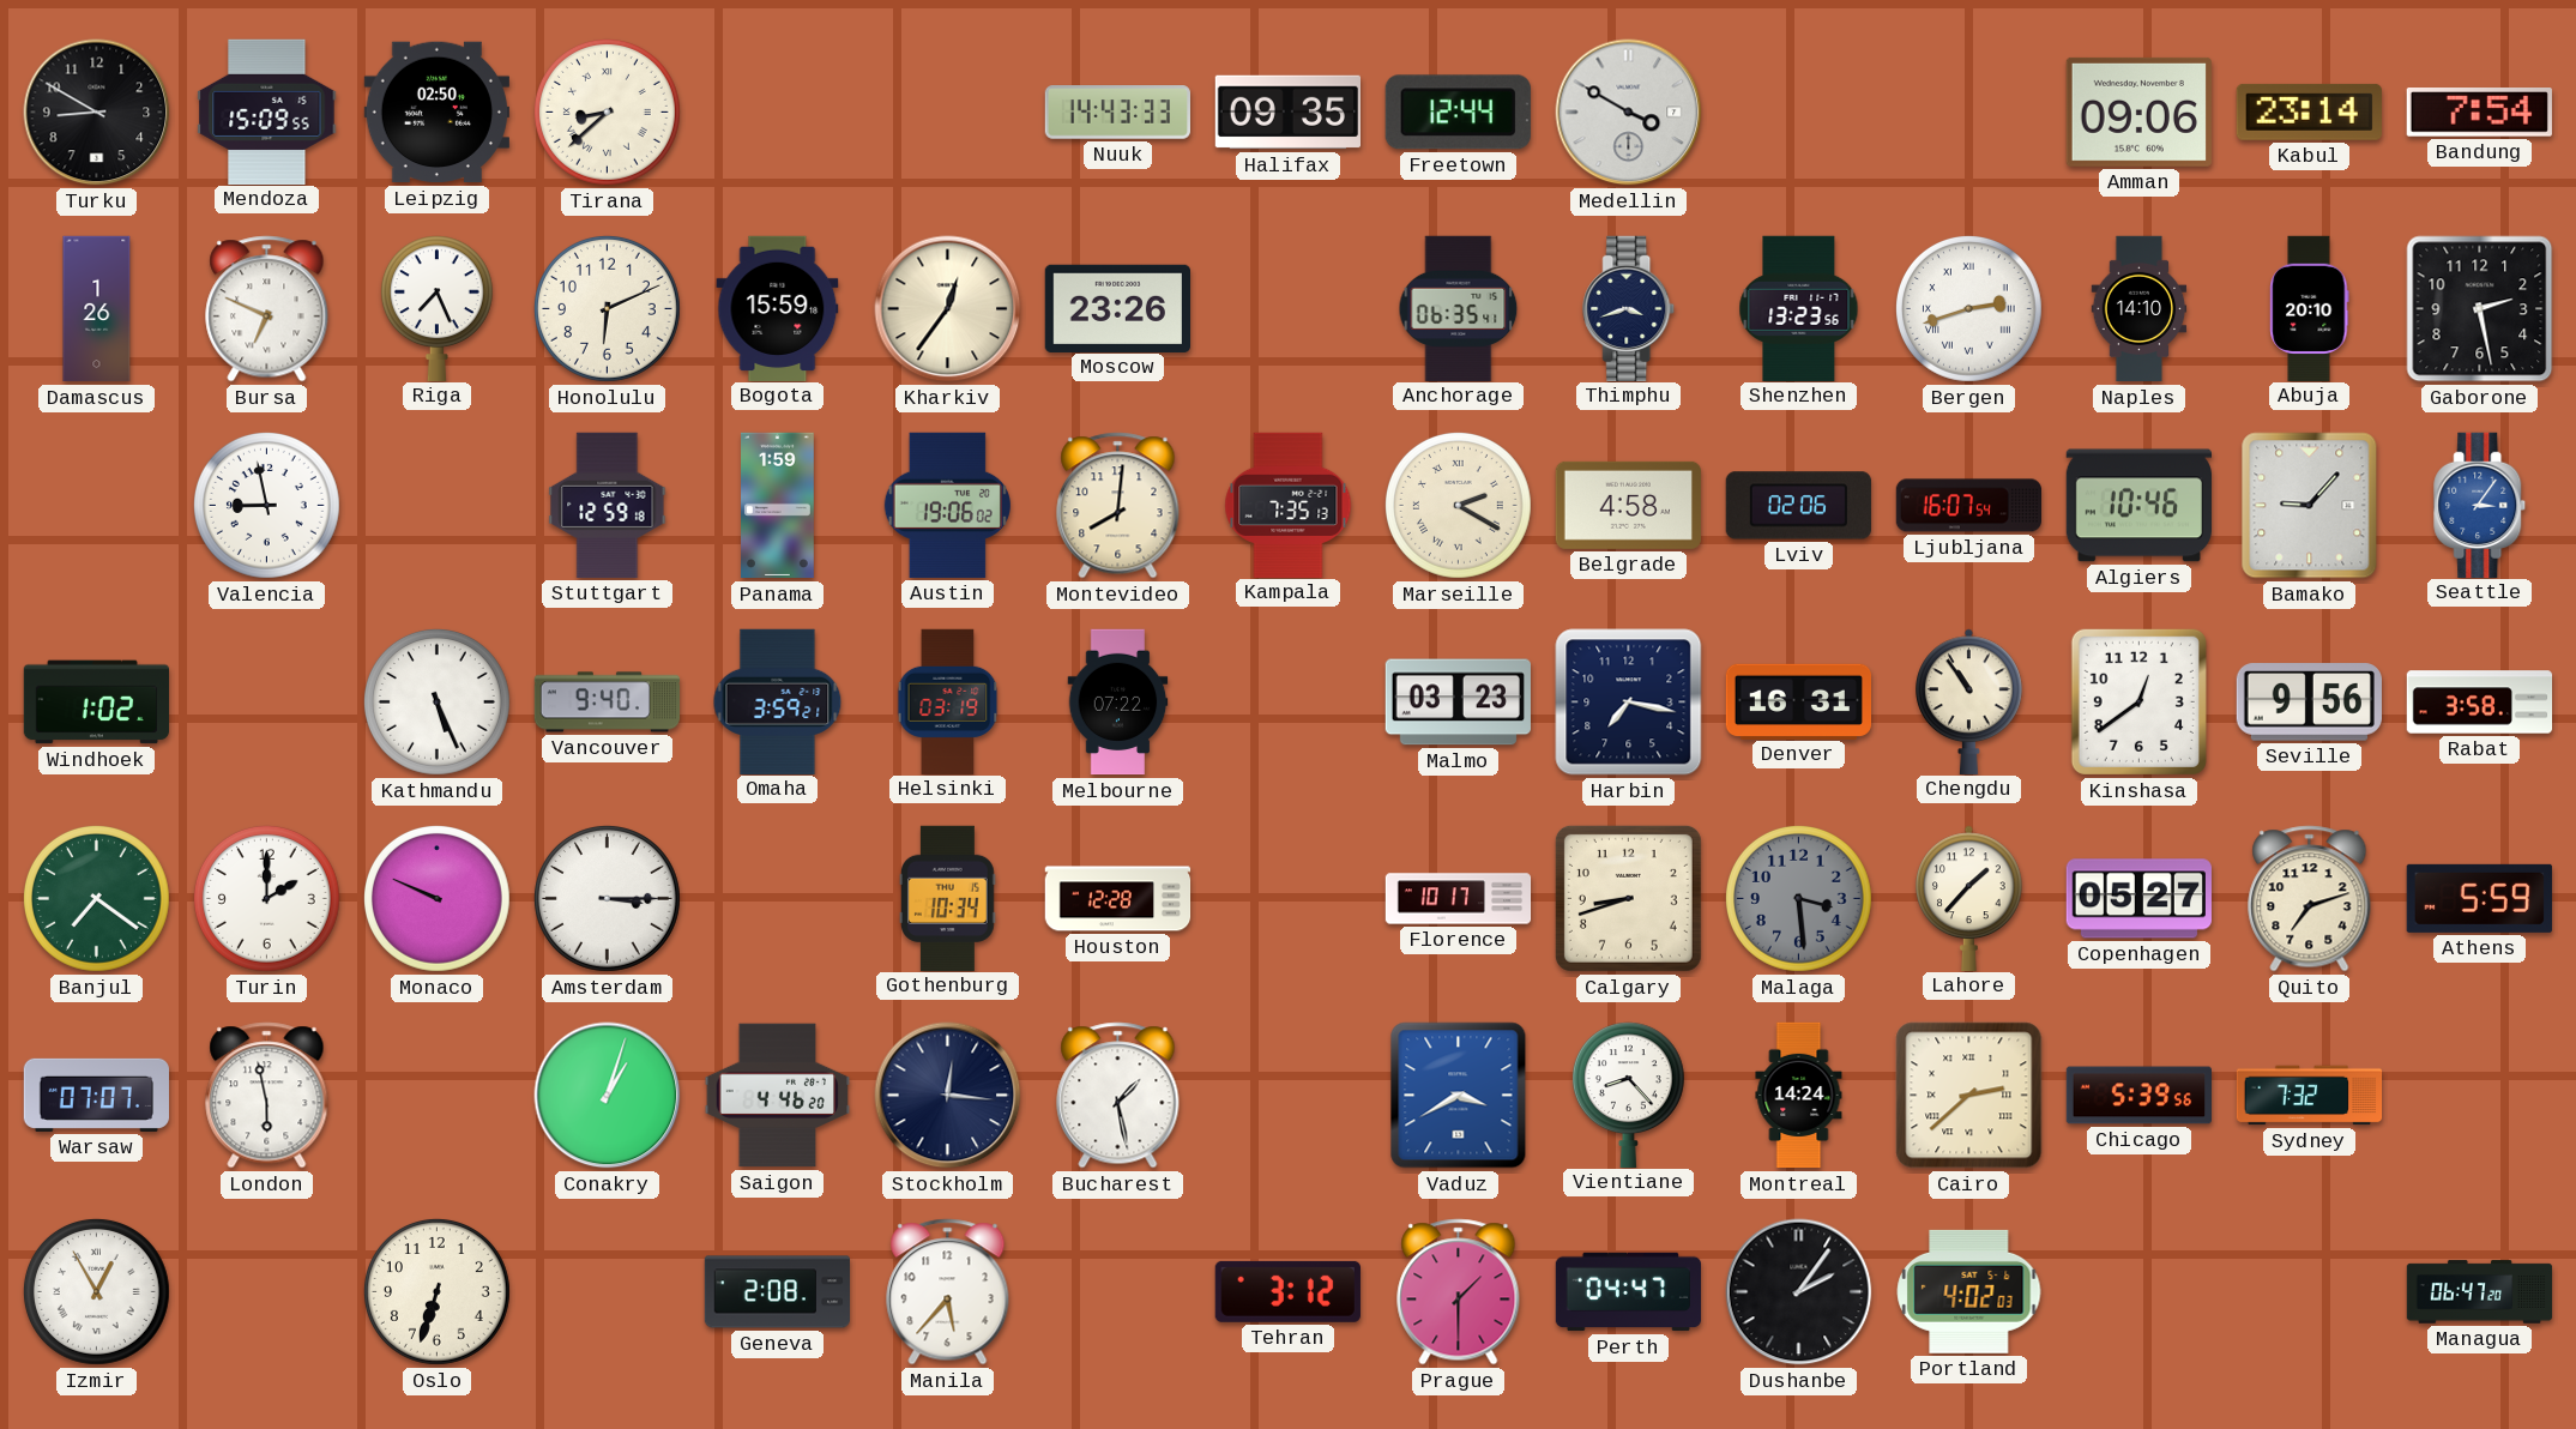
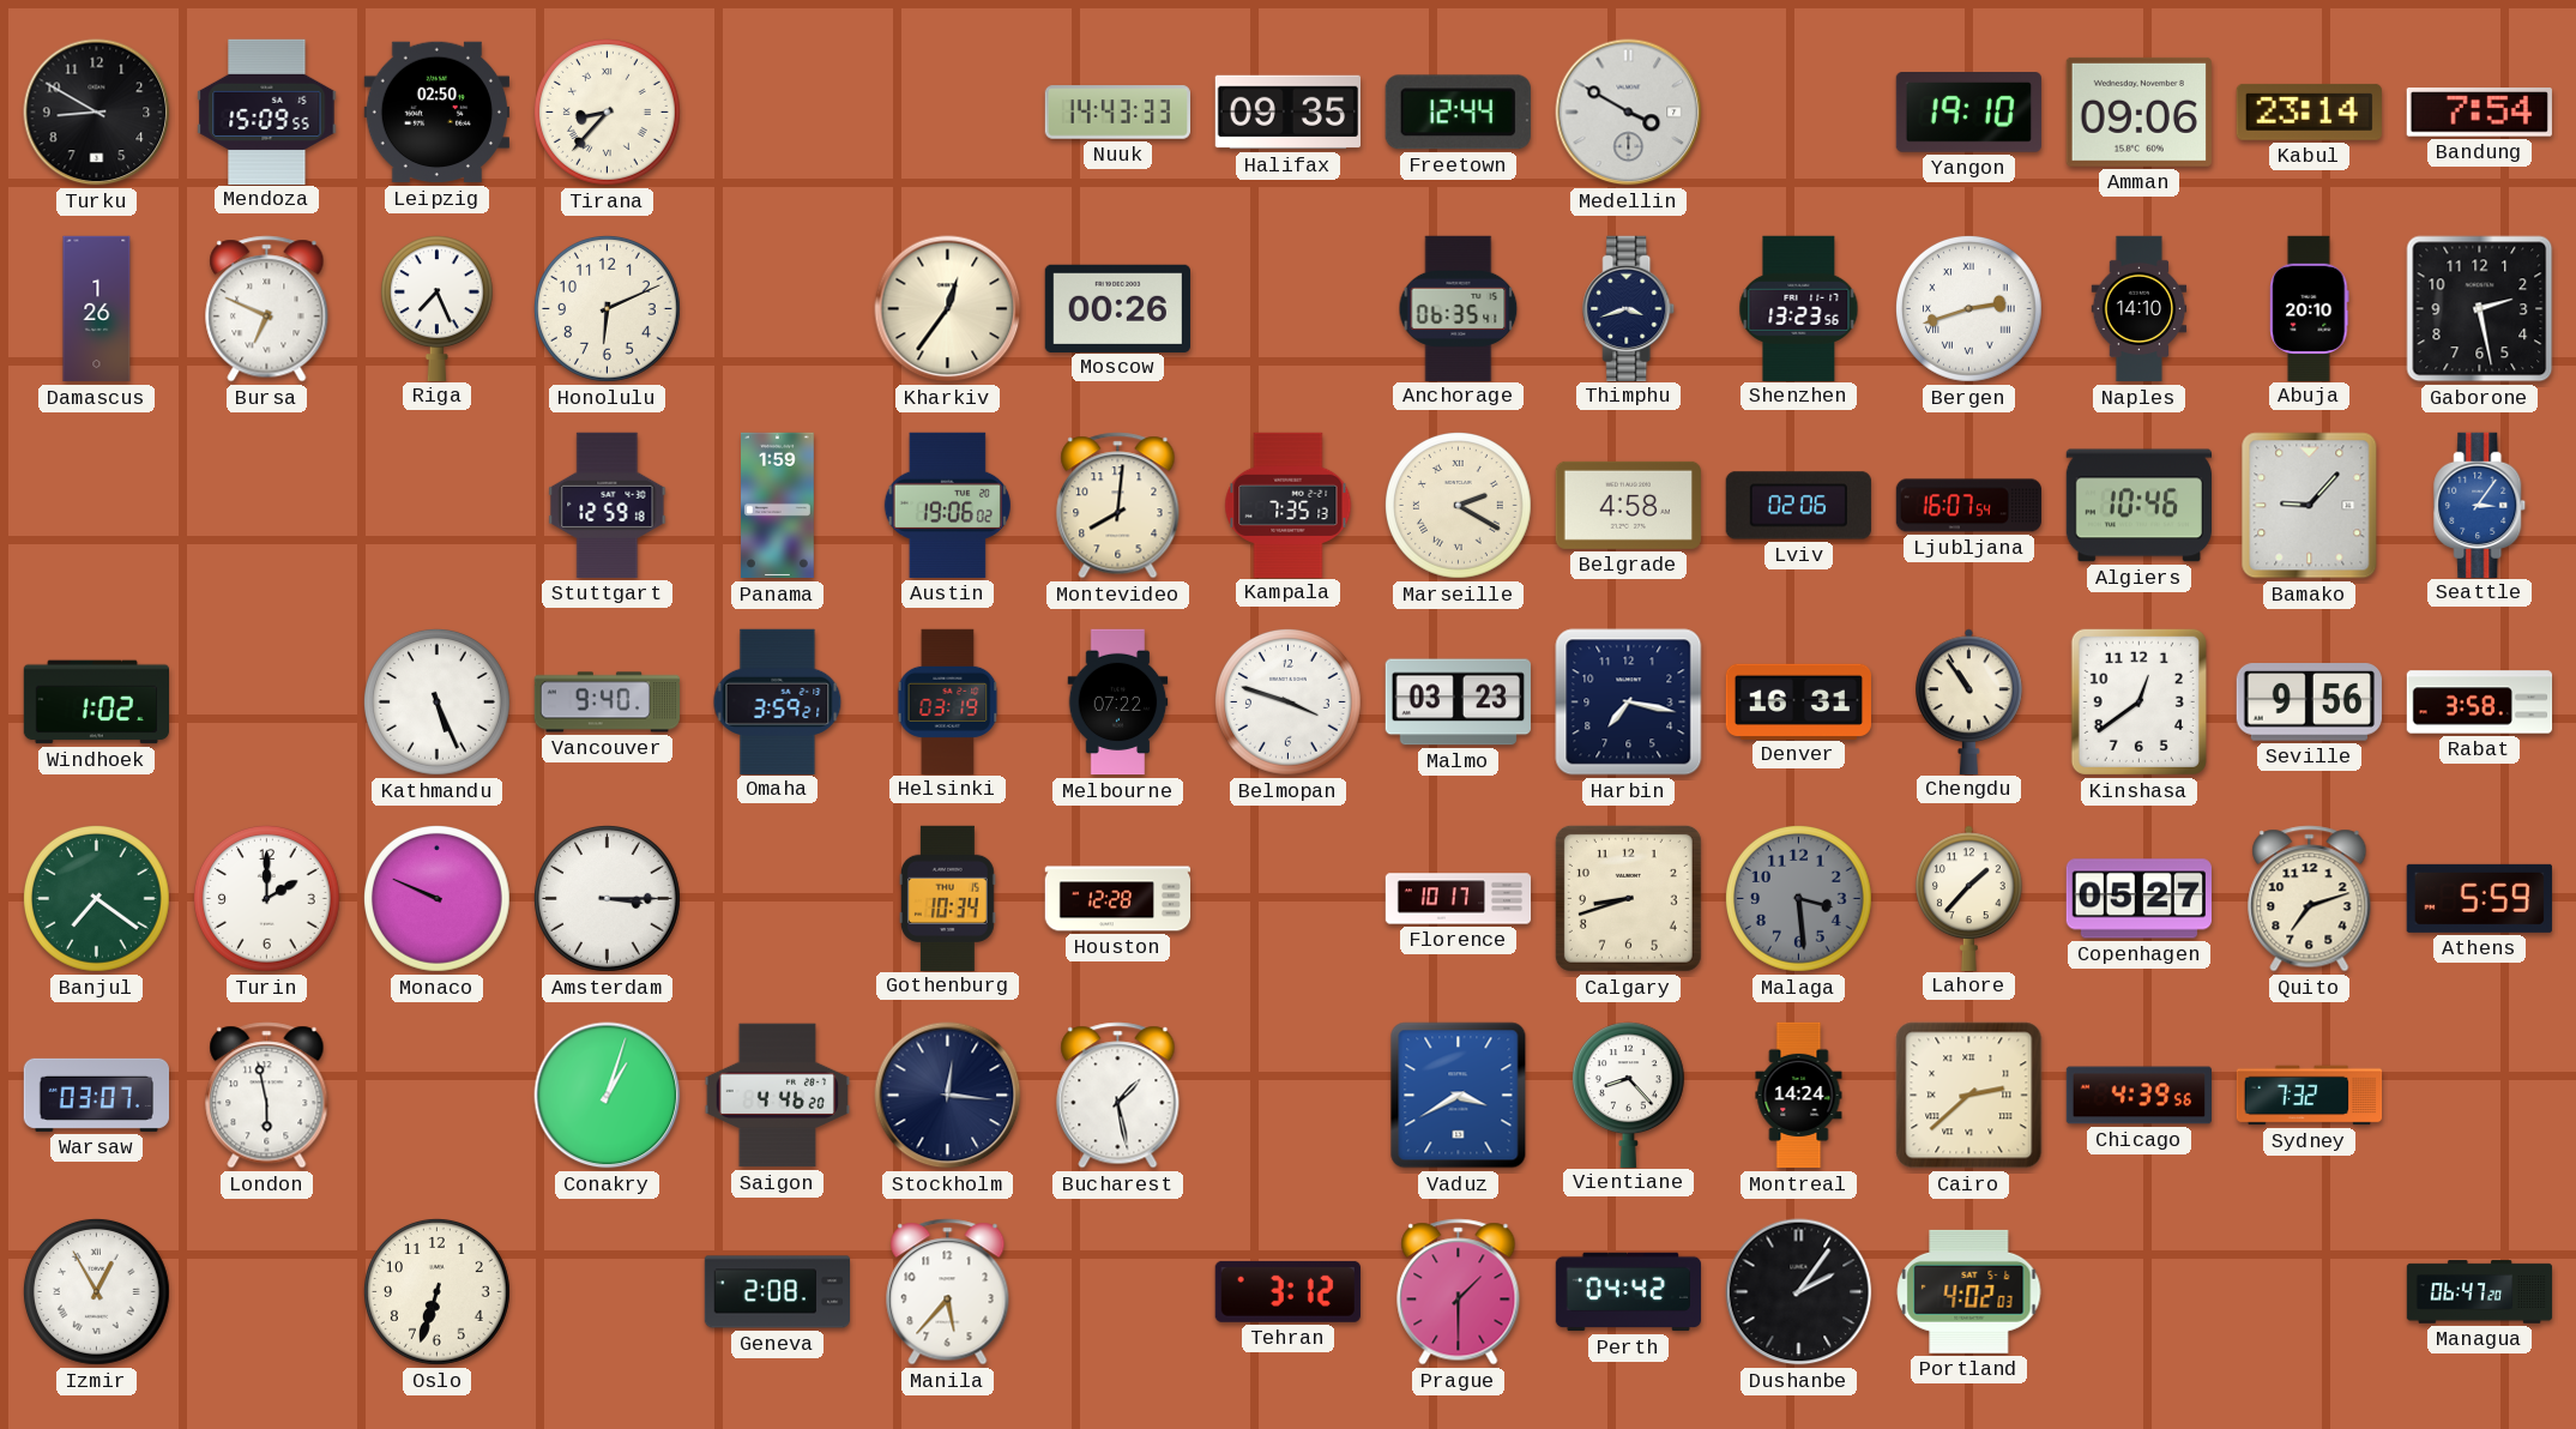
Tirana: 8:38 -> 8:37 (607, 111)
Yangon: none -> 19:10 (1968, 113)
Bogota: 15:59 -> none (778, 308)
Moscow: 23:26 -> 00:26 (1117, 308)
Valencia: 8:58 -> none (266, 505)
Belmopan: none -> 3:48 (1287, 701)
Warsaw: 07:07 -> 03:07 (96, 1095)
Chicago: 5:39 -> 4:39 (2138, 1096)
Perth: 04:47 -> 04:42 (1629, 1292)
